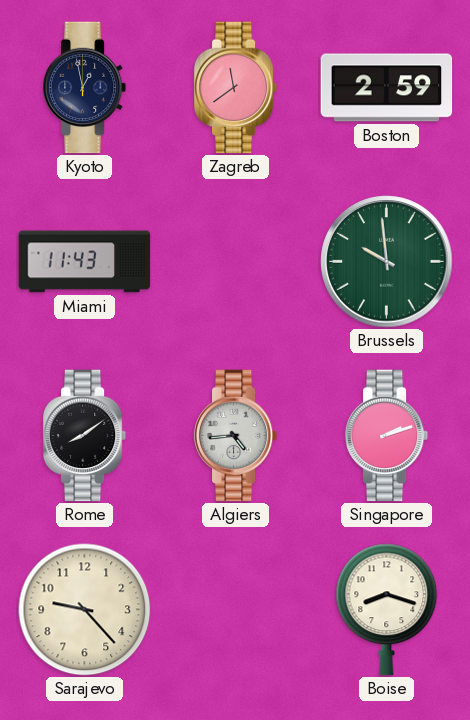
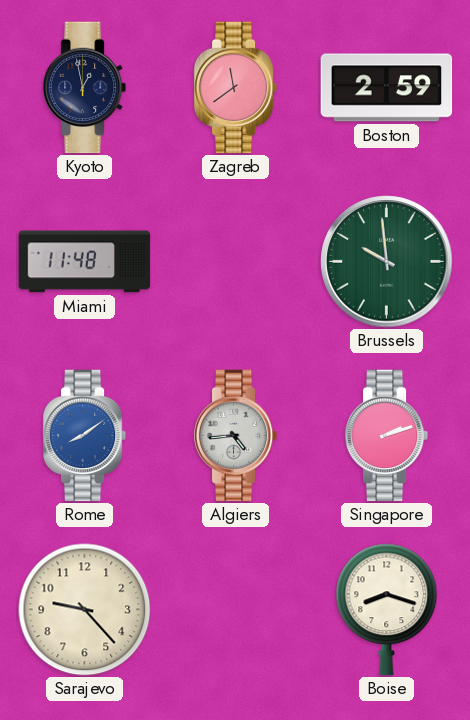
Miami: 11:43 -> 11:48 (85, 262)
Rome dial: black -> blue (85, 436)
